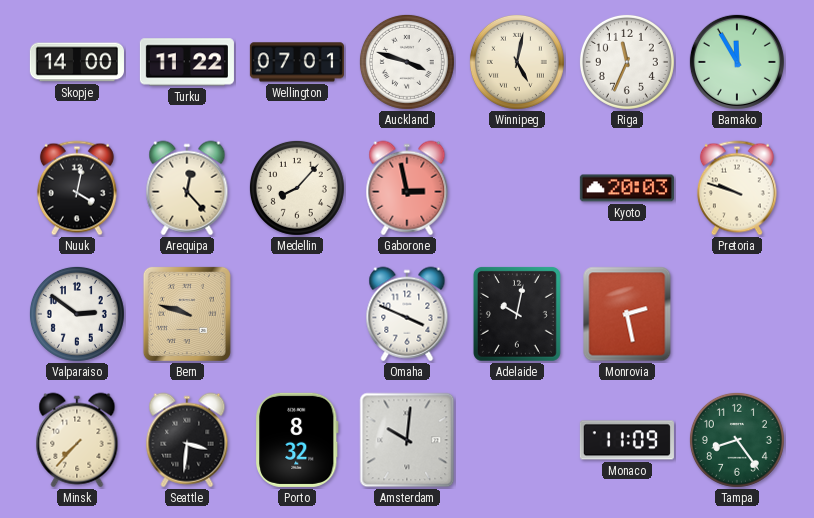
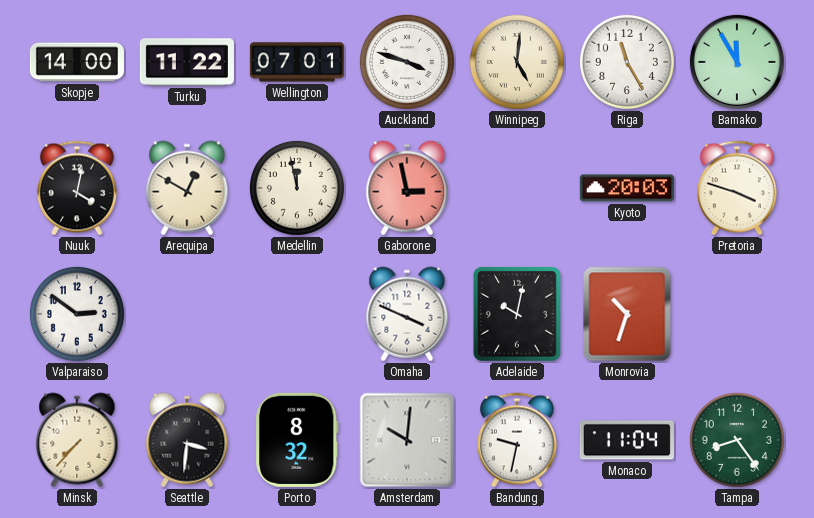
Winnipeg: 5:02 -> 5:01 (517, 62)
Riga: 11:34 -> 11:25 (627, 62)
Arequipa: 12:23 -> 12:50 (187, 188)
Medellin: 8:07 -> 11:58 (297, 188)
Pretoria: 9:48 -> 3:48 (737, 188)
Bern: 9:48 -> none (187, 314)
Monrovia: 2:28 -> 10:33 (627, 314)
Bandung: none -> 9:32 (517, 440)
Monaco: 11:09 -> 11:04 (627, 440)
